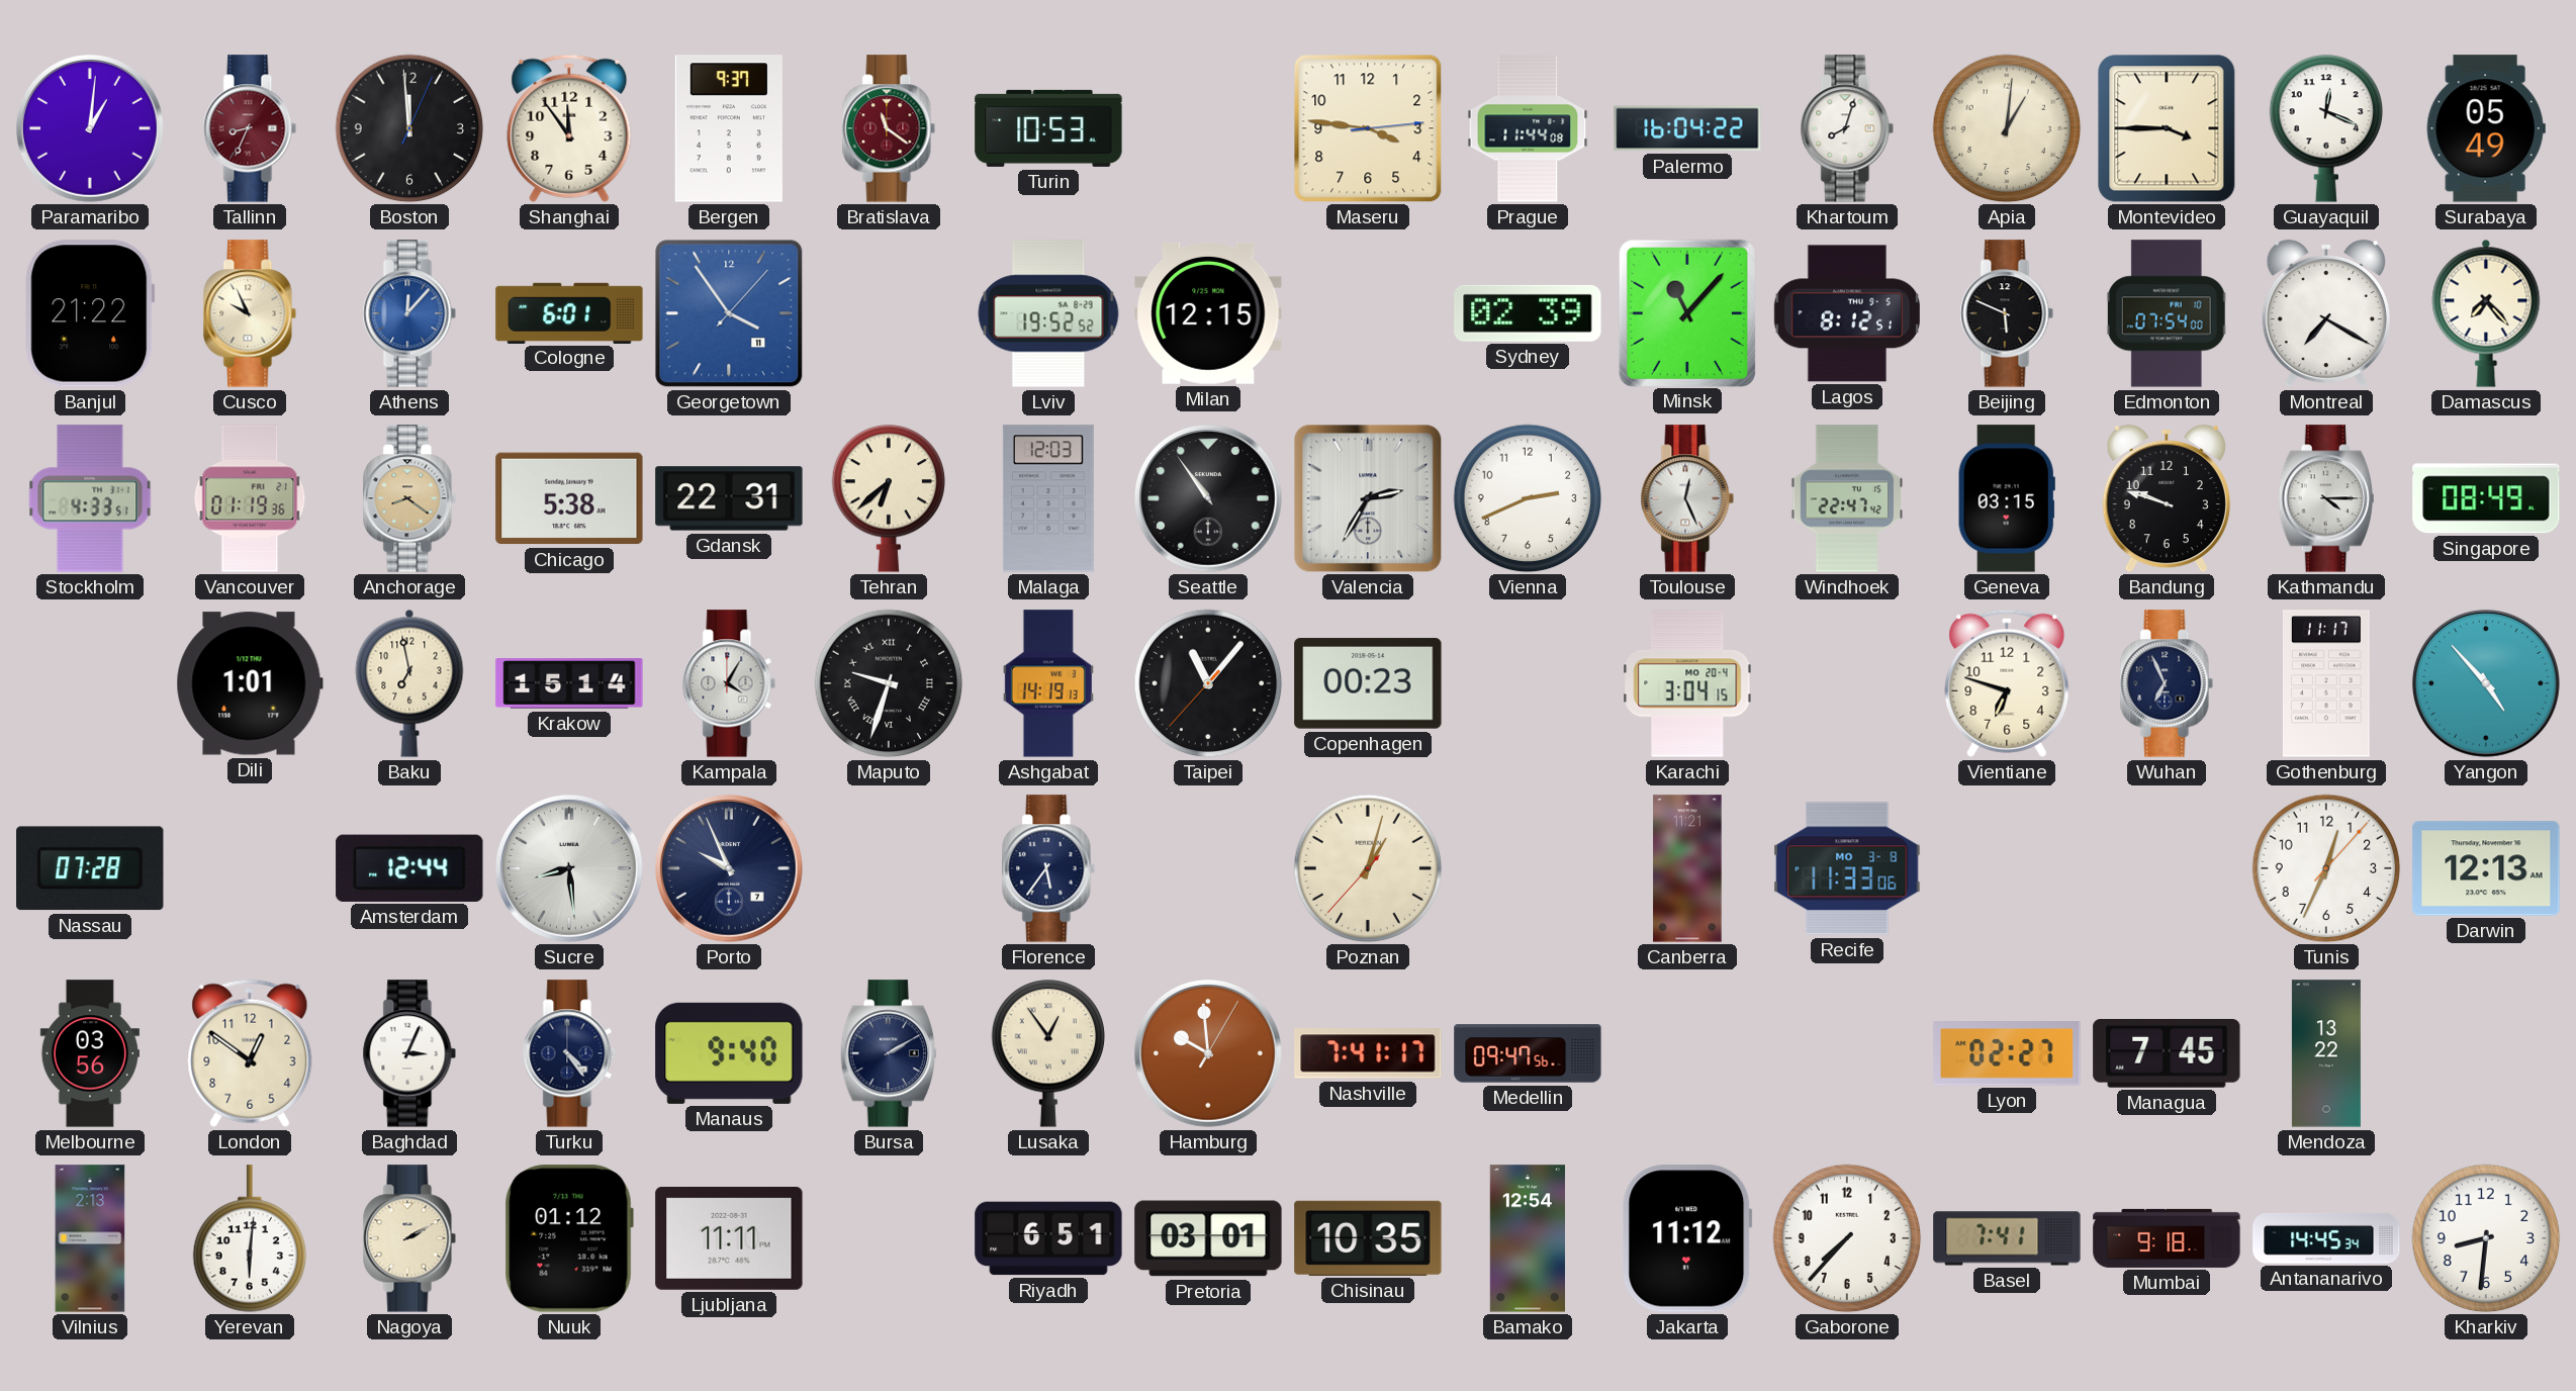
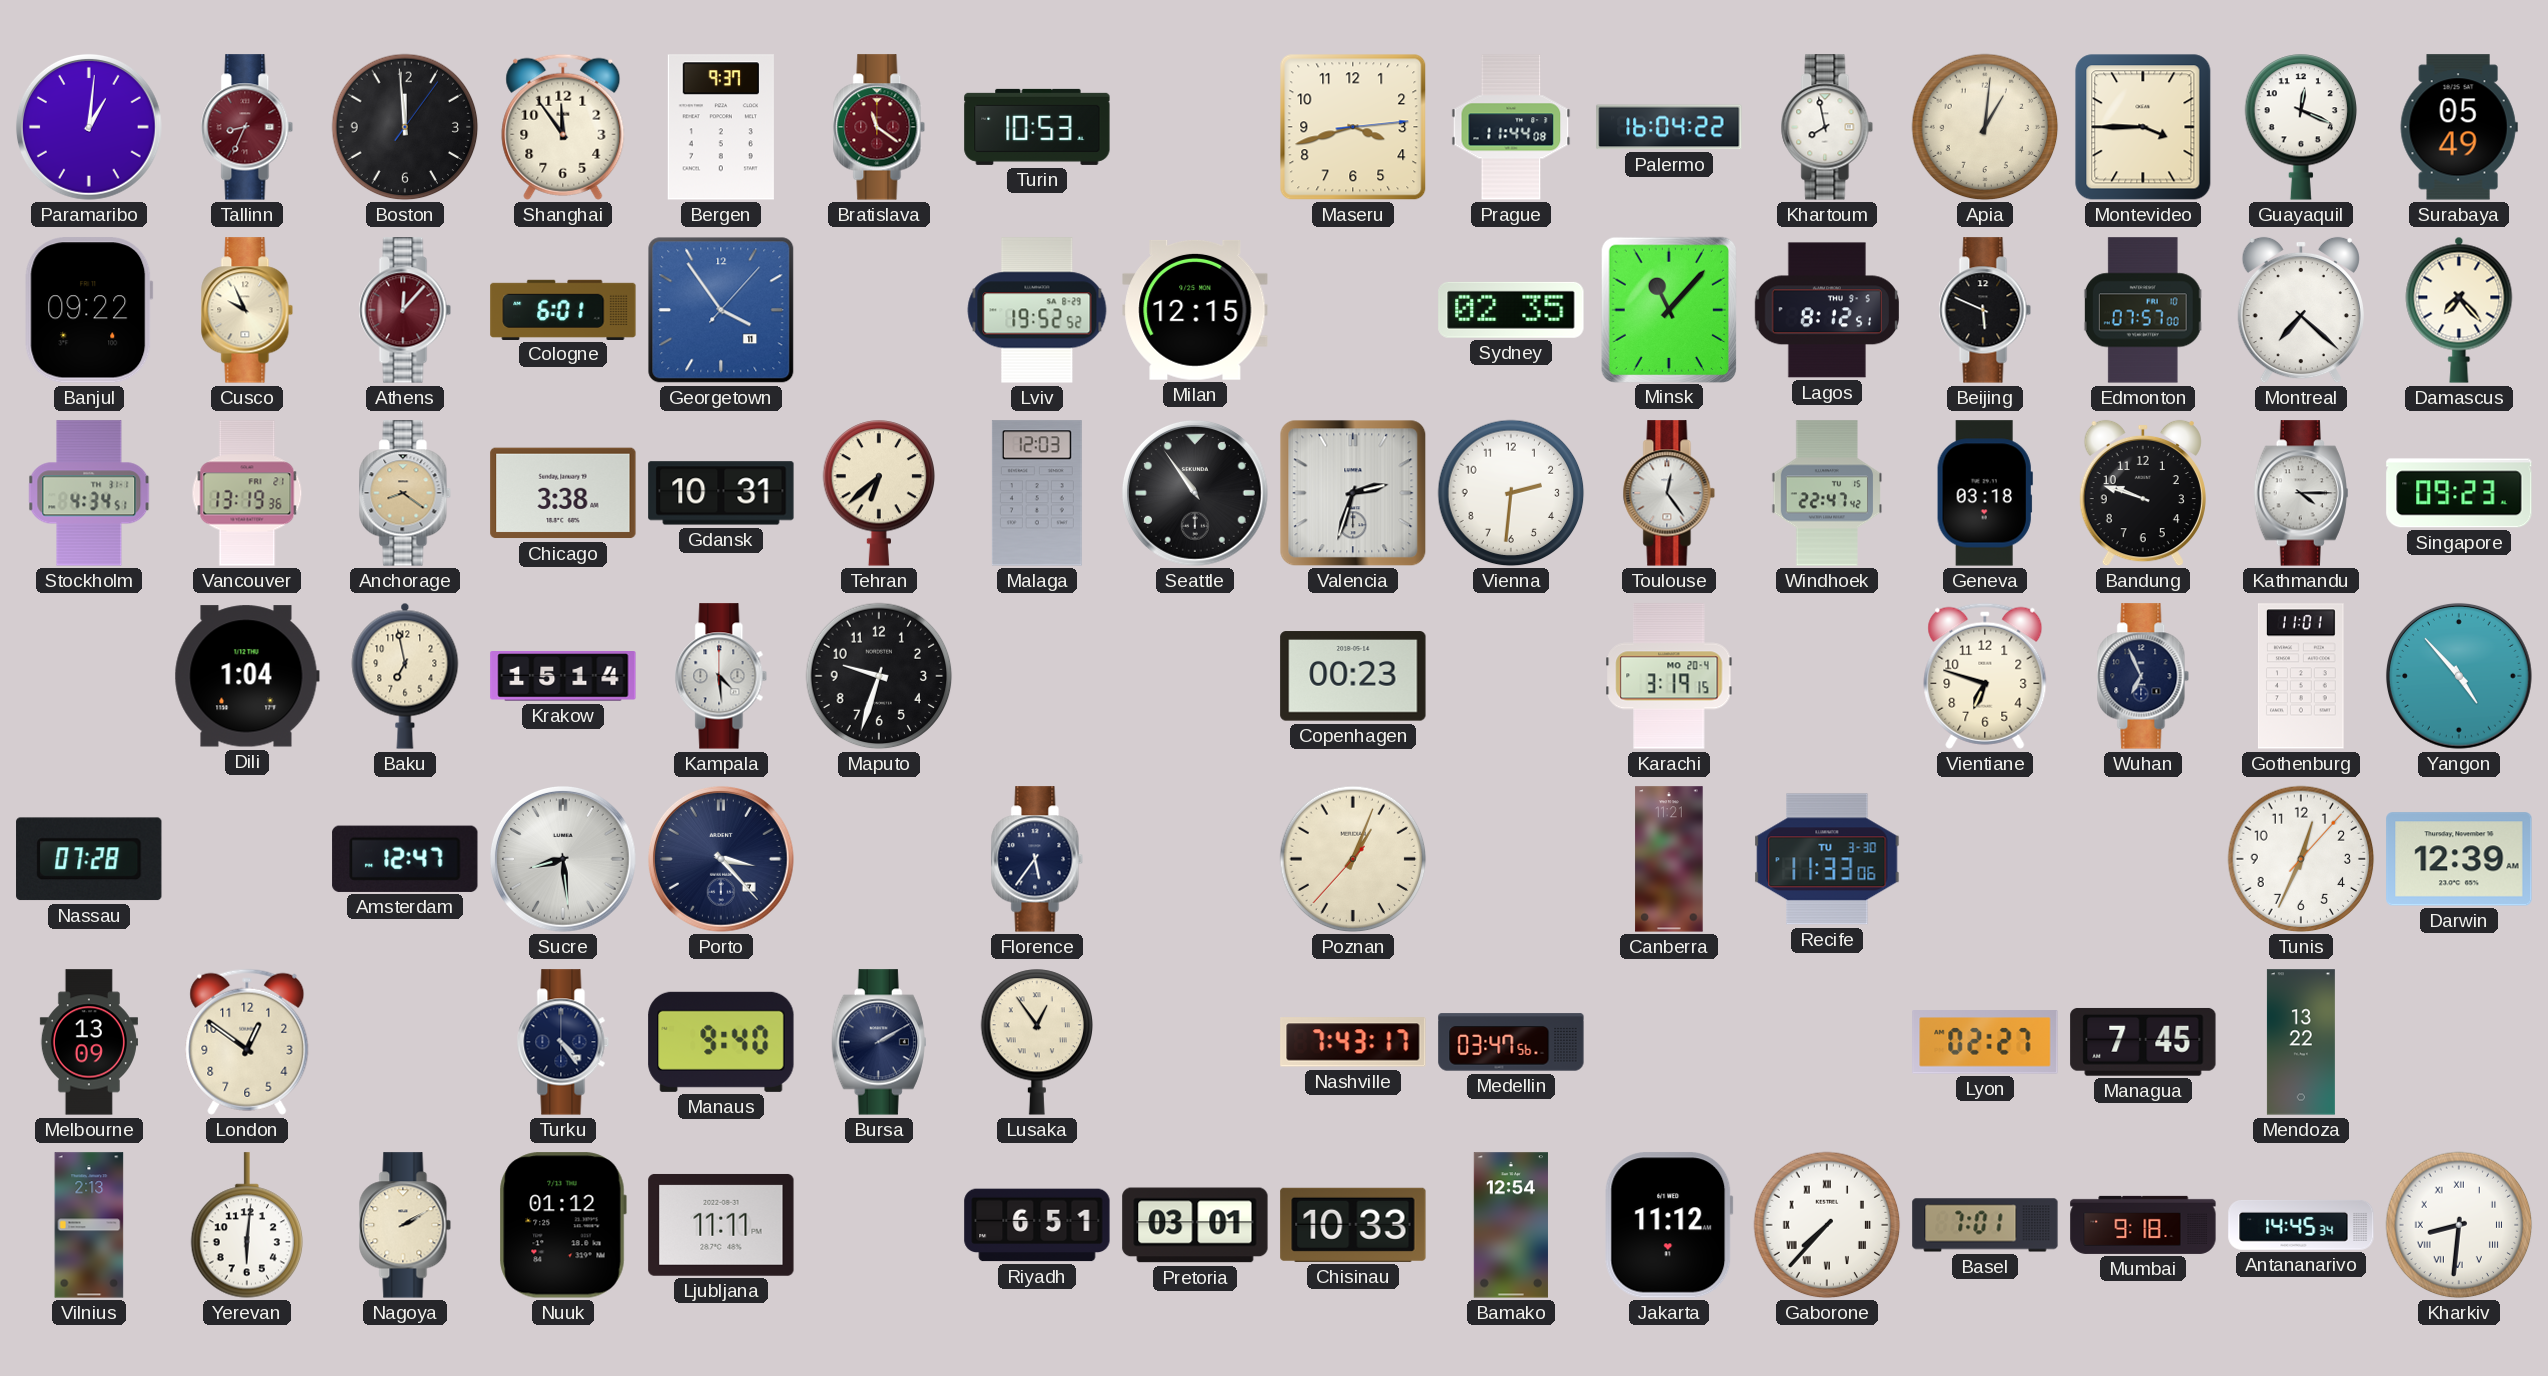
Boston: 11:59:04 -> 11:59:06 (405, 127)
Maseru: 3:46 -> 3:42 (1353, 127)
Khartoum: 8:03 -> 7:58 (1827, 127)
Banjul: 21:22 -> 09:22 (89, 310)
Athens dial: blue -> burgundy (405, 310)
Sydney: 02:39 -> 02:35 (1511, 310)
Edmonton: 07:54 -> 07:57 (2143, 310)
Montreal: 7:20 -> 7:22 (2301, 310)
Stockholm: 4:33 -> 4:34 (89, 493)
Vancouver: 01:19 -> 13:19 (247, 493)
Chicago: 5:38 -> 3:38 (563, 493)
Gdansk: 22:31 -> 10:31 (721, 493)
Valencia: 2:35 -> 2:33 (1353, 493)
Vienna: 2:41 -> 2:31 (1511, 493)
Toulouse: 12:26 -> 12:24 (1669, 493)
Geneva: 03:15 -> 03:18 (1985, 493)
Singapore: 08:49 -> 09:23 (2459, 493)
Dili: 1:01 -> 1:04 (247, 676)
Kampala: 4:05 -> 4:29 (721, 676)
Maputo numerals: Roman -> Arabic (879, 676)
Ashgabat: 14:19 -> none (1048, 683)
Taipei: 11:06 -> none (1208, 683)
Karachi: 3:04 -> 3:19 (1669, 676)
Gothenburg: 11:17 -> 11:01 (2301, 676)
Amsterdam: 12:44 -> 12:47 (405, 859)
Porto: 9:56 -> 3:23 (721, 859)
Poznan: 1:02 -> 1:03 (1353, 859)
Recife date: MO 3-8 -> TU 3-30 (1827, 859)
Darwin: 12:13 -> 12:39 (2459, 859)
Melbourne: 03:56 -> 13:09 (89, 1042)
Baghdad: 3:04 -> none (409, 1053)
Hamburg: 9:59 -> none (1208, 1053)
Nashville: 7:41 -> 7:43 (1353, 1042)
Medellin: 09:47 -> 03:47 (1511, 1042)
Chisinau: 10:35 -> 10:33 (1353, 1225)
Gaborone numerals: Arabic -> Roman (1827, 1225)
Basel: 7:41 -> 7:01 (1985, 1225)
Kharkiv numerals: Arabic -> Roman (2459, 1225)
